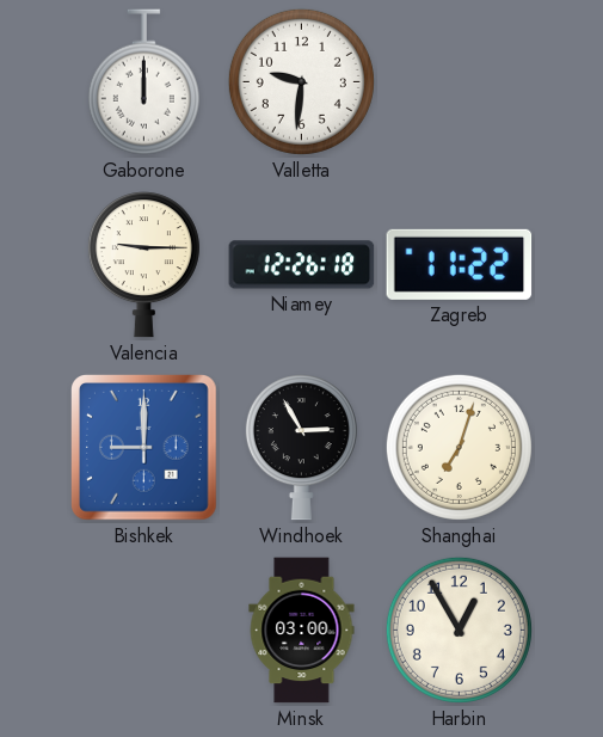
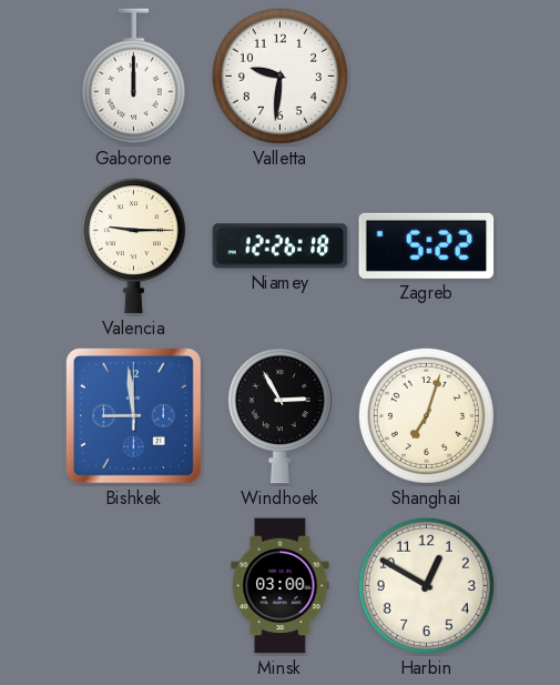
Zagreb: 11:22 -> 5:22 (427, 245)
Bishkek: 9:00 -> 8:59 (134, 416)
Harbin: 12:55 -> 12:50 (426, 585)
